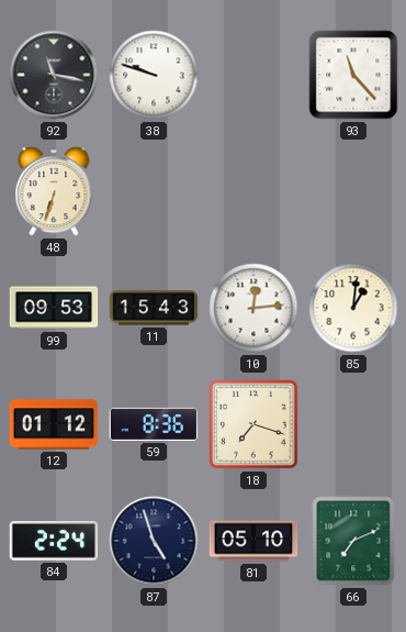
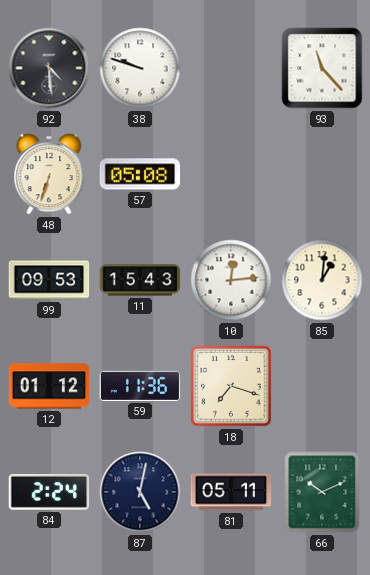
92: 11:17 -> 4:29 (49, 68)
57: none -> 05:08 (140, 174)
59: 8:36 -> 11:36 (140, 386)
87: 4:57 -> 5:02 (140, 492)
81: 05:10 -> 05:11 (231, 492)
66: 7:11 -> 10:11 (322, 492)
